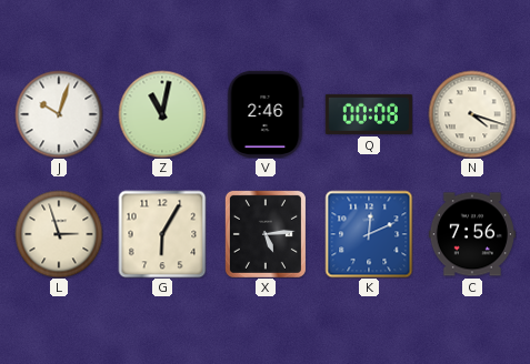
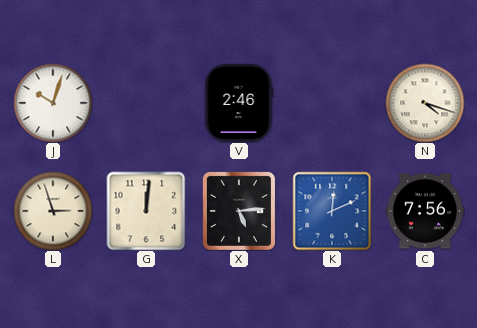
Z: 11:02 -> none (162, 114)
Q: 00:08 -> none (369, 114)
G: 6:05 -> 12:01 (146, 211)
